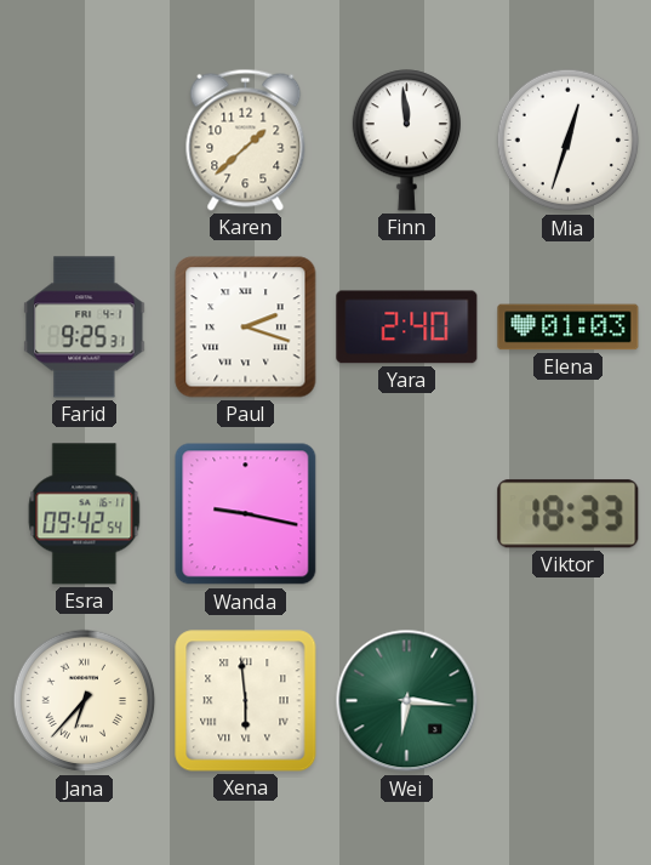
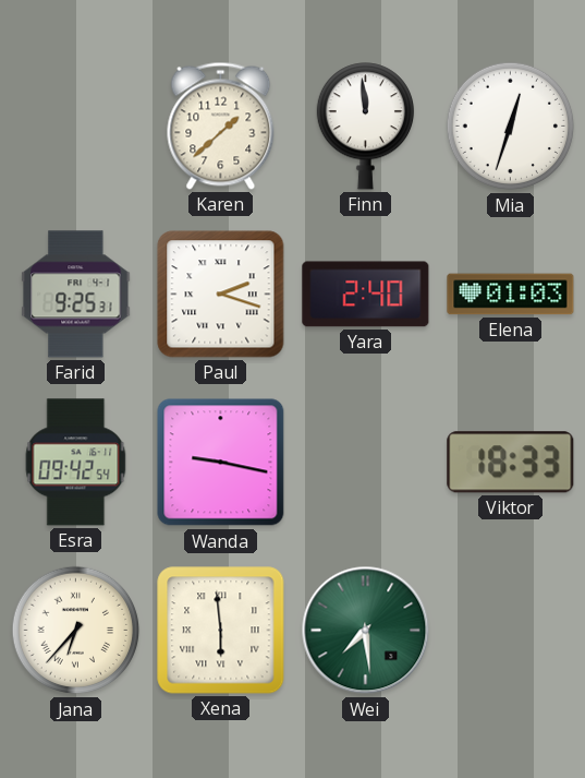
Wei: 6:16 -> 7:29 (366, 631)
